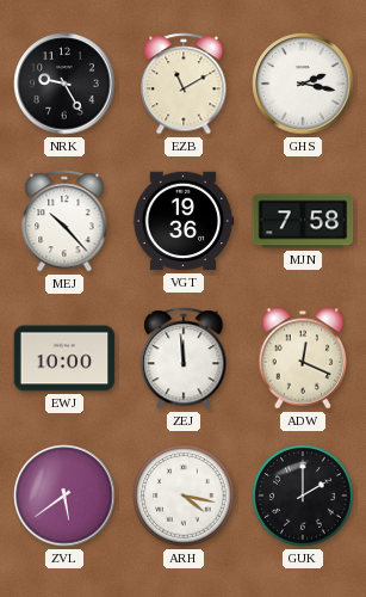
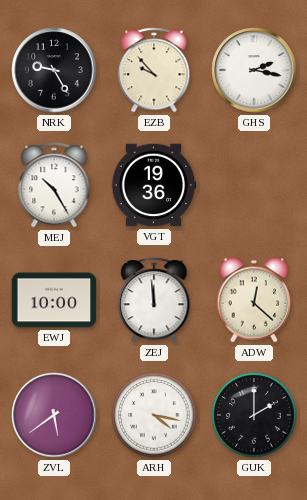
EZB: 11:10 -> 9:53 (154, 70)
MEJ: 10:23 -> 10:25 (54, 185)
MJN: 7:58 -> none (303, 221)
ADW: 12:19 -> 12:22 (254, 300)
